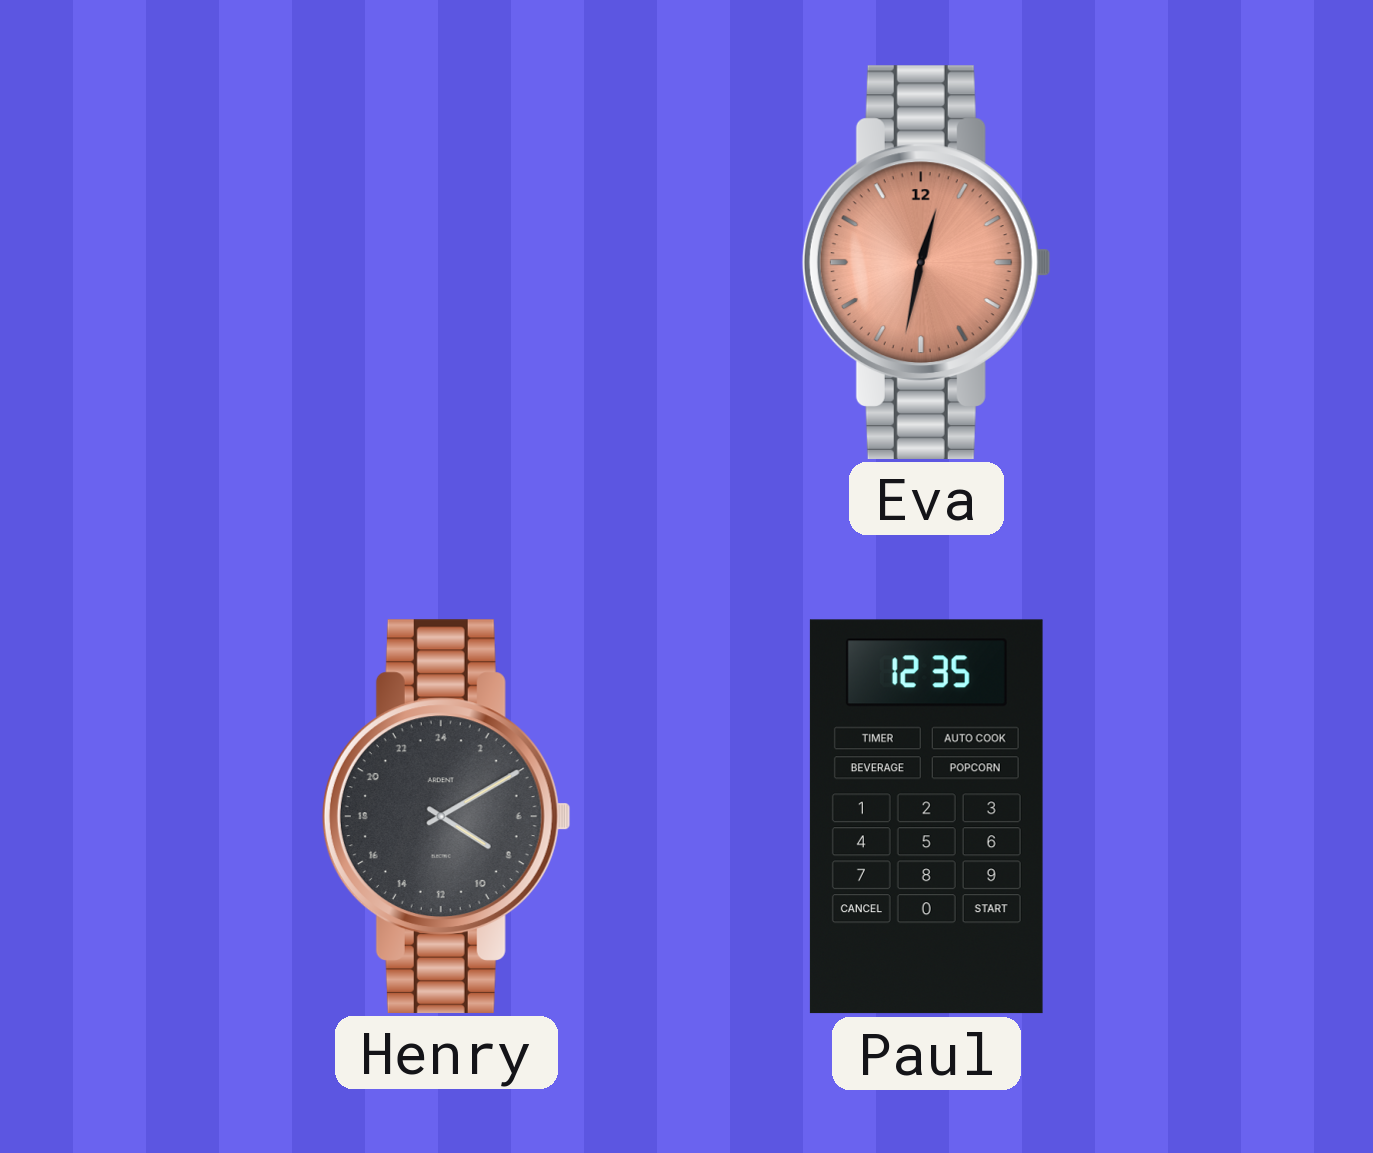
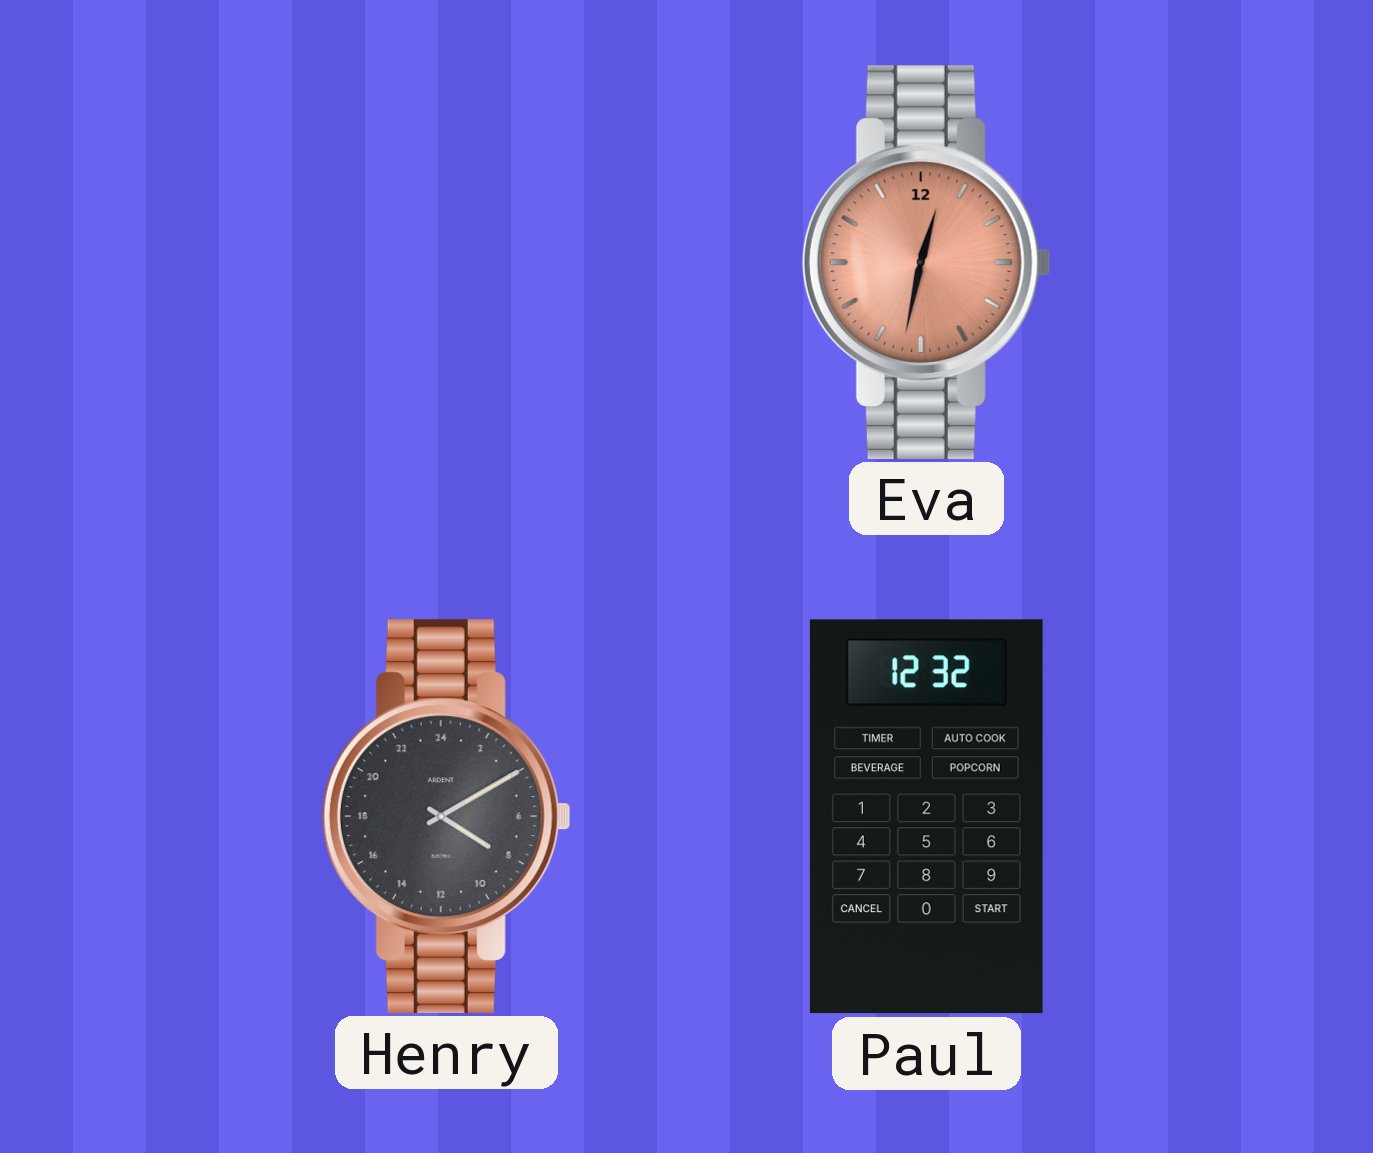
Paul: 12:35 -> 12:32 (926, 817)
